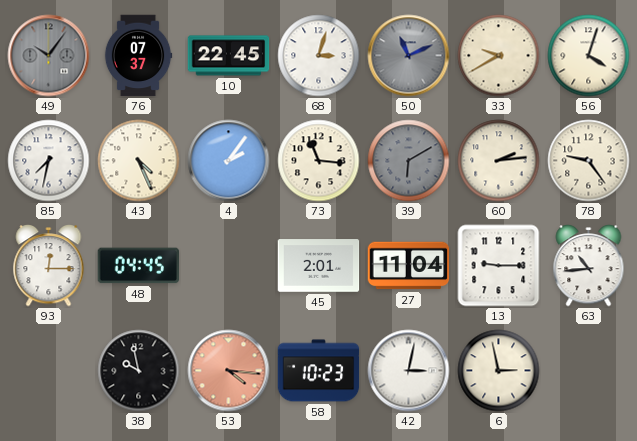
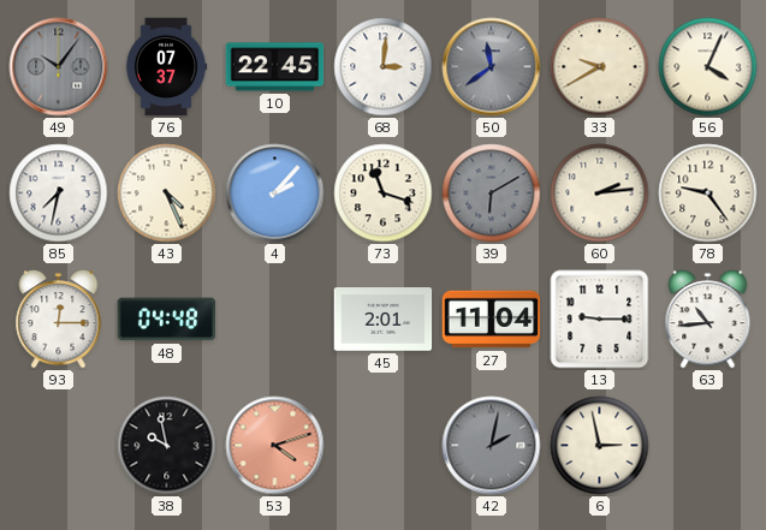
68: 3:03 -> 3:01 (384, 67)
50: 11:11 -> 11:39 (492, 67)
56: 4:03 -> 4:04 (708, 67)
4: 2:06 -> 2:07 (275, 193)
73: 11:16 -> 11:18 (384, 193)
48: 04:45 -> 04:48 (167, 320)
53: 4:16 -> 4:12 (275, 446)
58: 10:23 -> none (319, 371)
42: 3:02 -> 2:02 (492, 446)
42 dial: white -> grey (492, 446)
